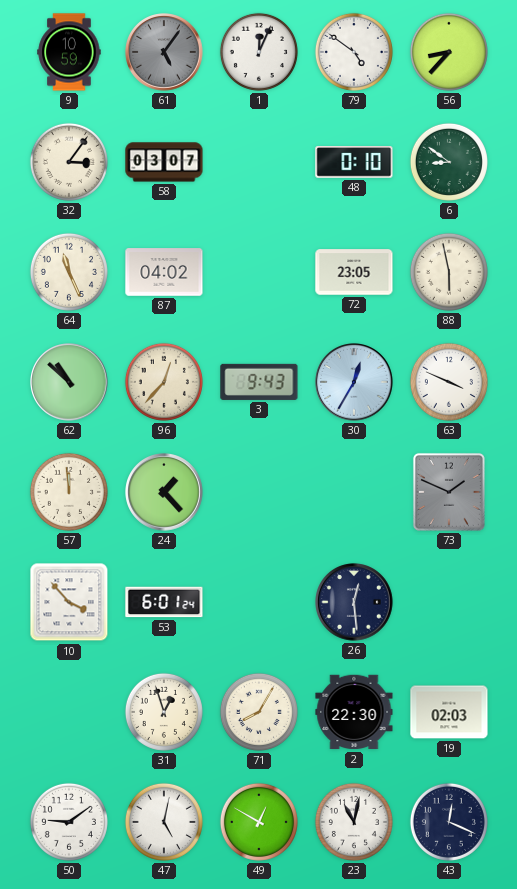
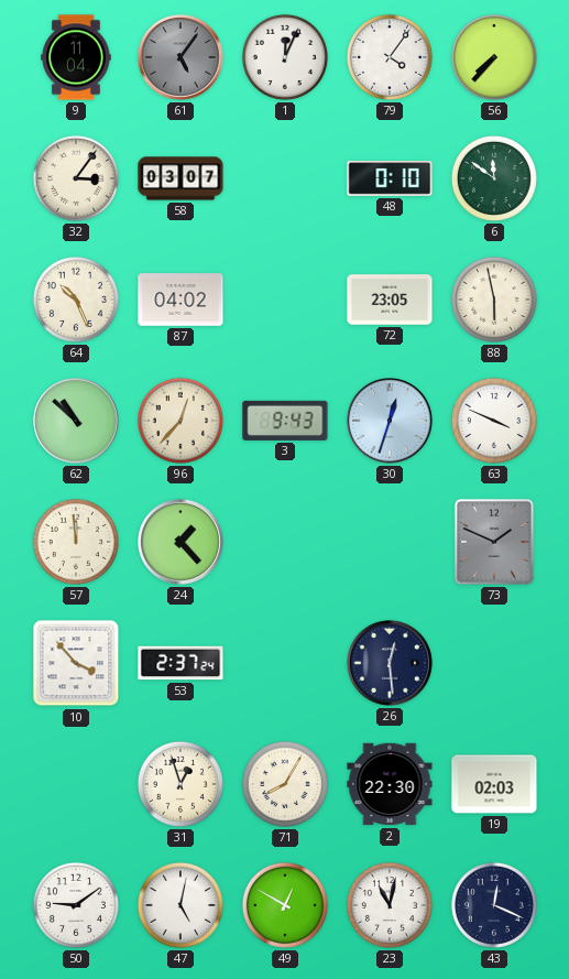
9: 10:59 -> 11:04 (76, 57)
79: 4:51 -> 4:06 (390, 57)
56: 8:37 -> 7:37 (494, 57)
6: 8:51 -> 11:51 (494, 178)
64: 11:26 -> 10:26 (76, 300)
30: 12:35 -> 12:33 (390, 421)
53: 6:01 -> 2:37 (180, 663)
